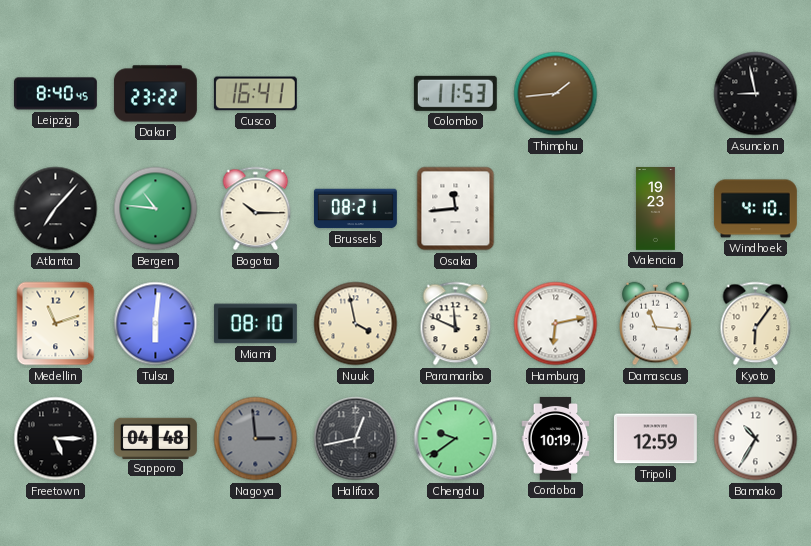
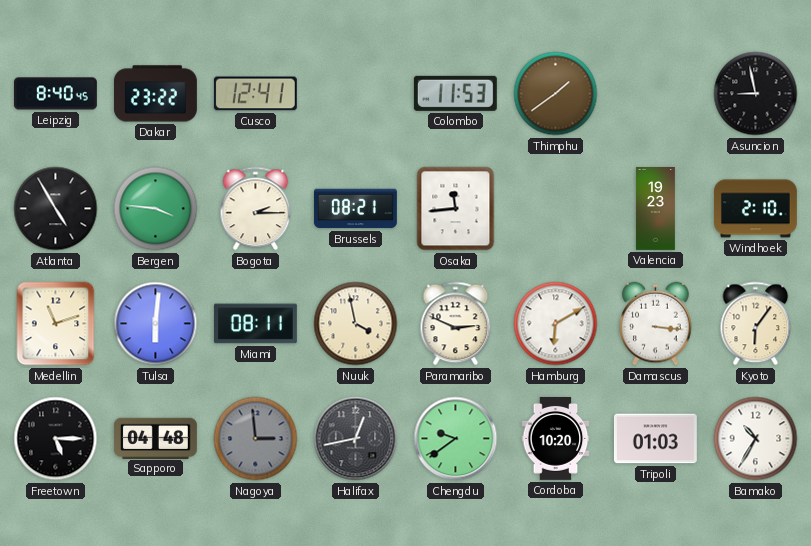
Cusco: 16:41 -> 12:41 (255, 94)
Thimphu: 1:44 -> 1:39 (556, 94)
Atlanta: 7:07 -> 4:55 (56, 209)
Bergen: 10:46 -> 3:46 (156, 209)
Bogota: 10:15 -> 2:15 (256, 209)
Windhoek: 4:10 -> 2:10 (755, 209)
Miami: 08:10 -> 08:11 (255, 324)
Paramaribo: 11:49 -> 2:49 (456, 324)
Hamburg: 6:13 -> 6:10 (556, 324)
Damascus: 11:16 -> 3:16 (656, 324)
Cordoba: 10:19 -> 10:20 (556, 438)
Tripoli: 12:59 -> 01:03 (655, 439)
